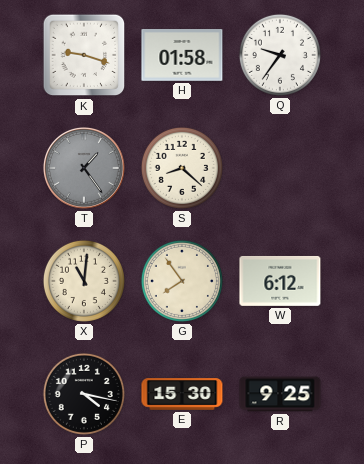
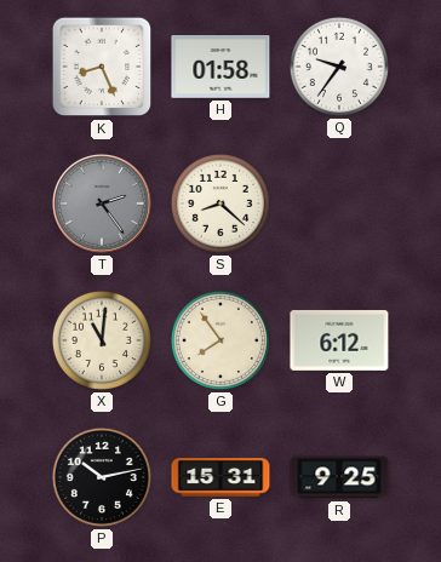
K: 9:18 -> 8:26 (102, 67)
T: 1:24 -> 2:24 (102, 203)
P: 4:17 -> 10:13 (102, 477)
E: 15:30 -> 15:31 (220, 477)
